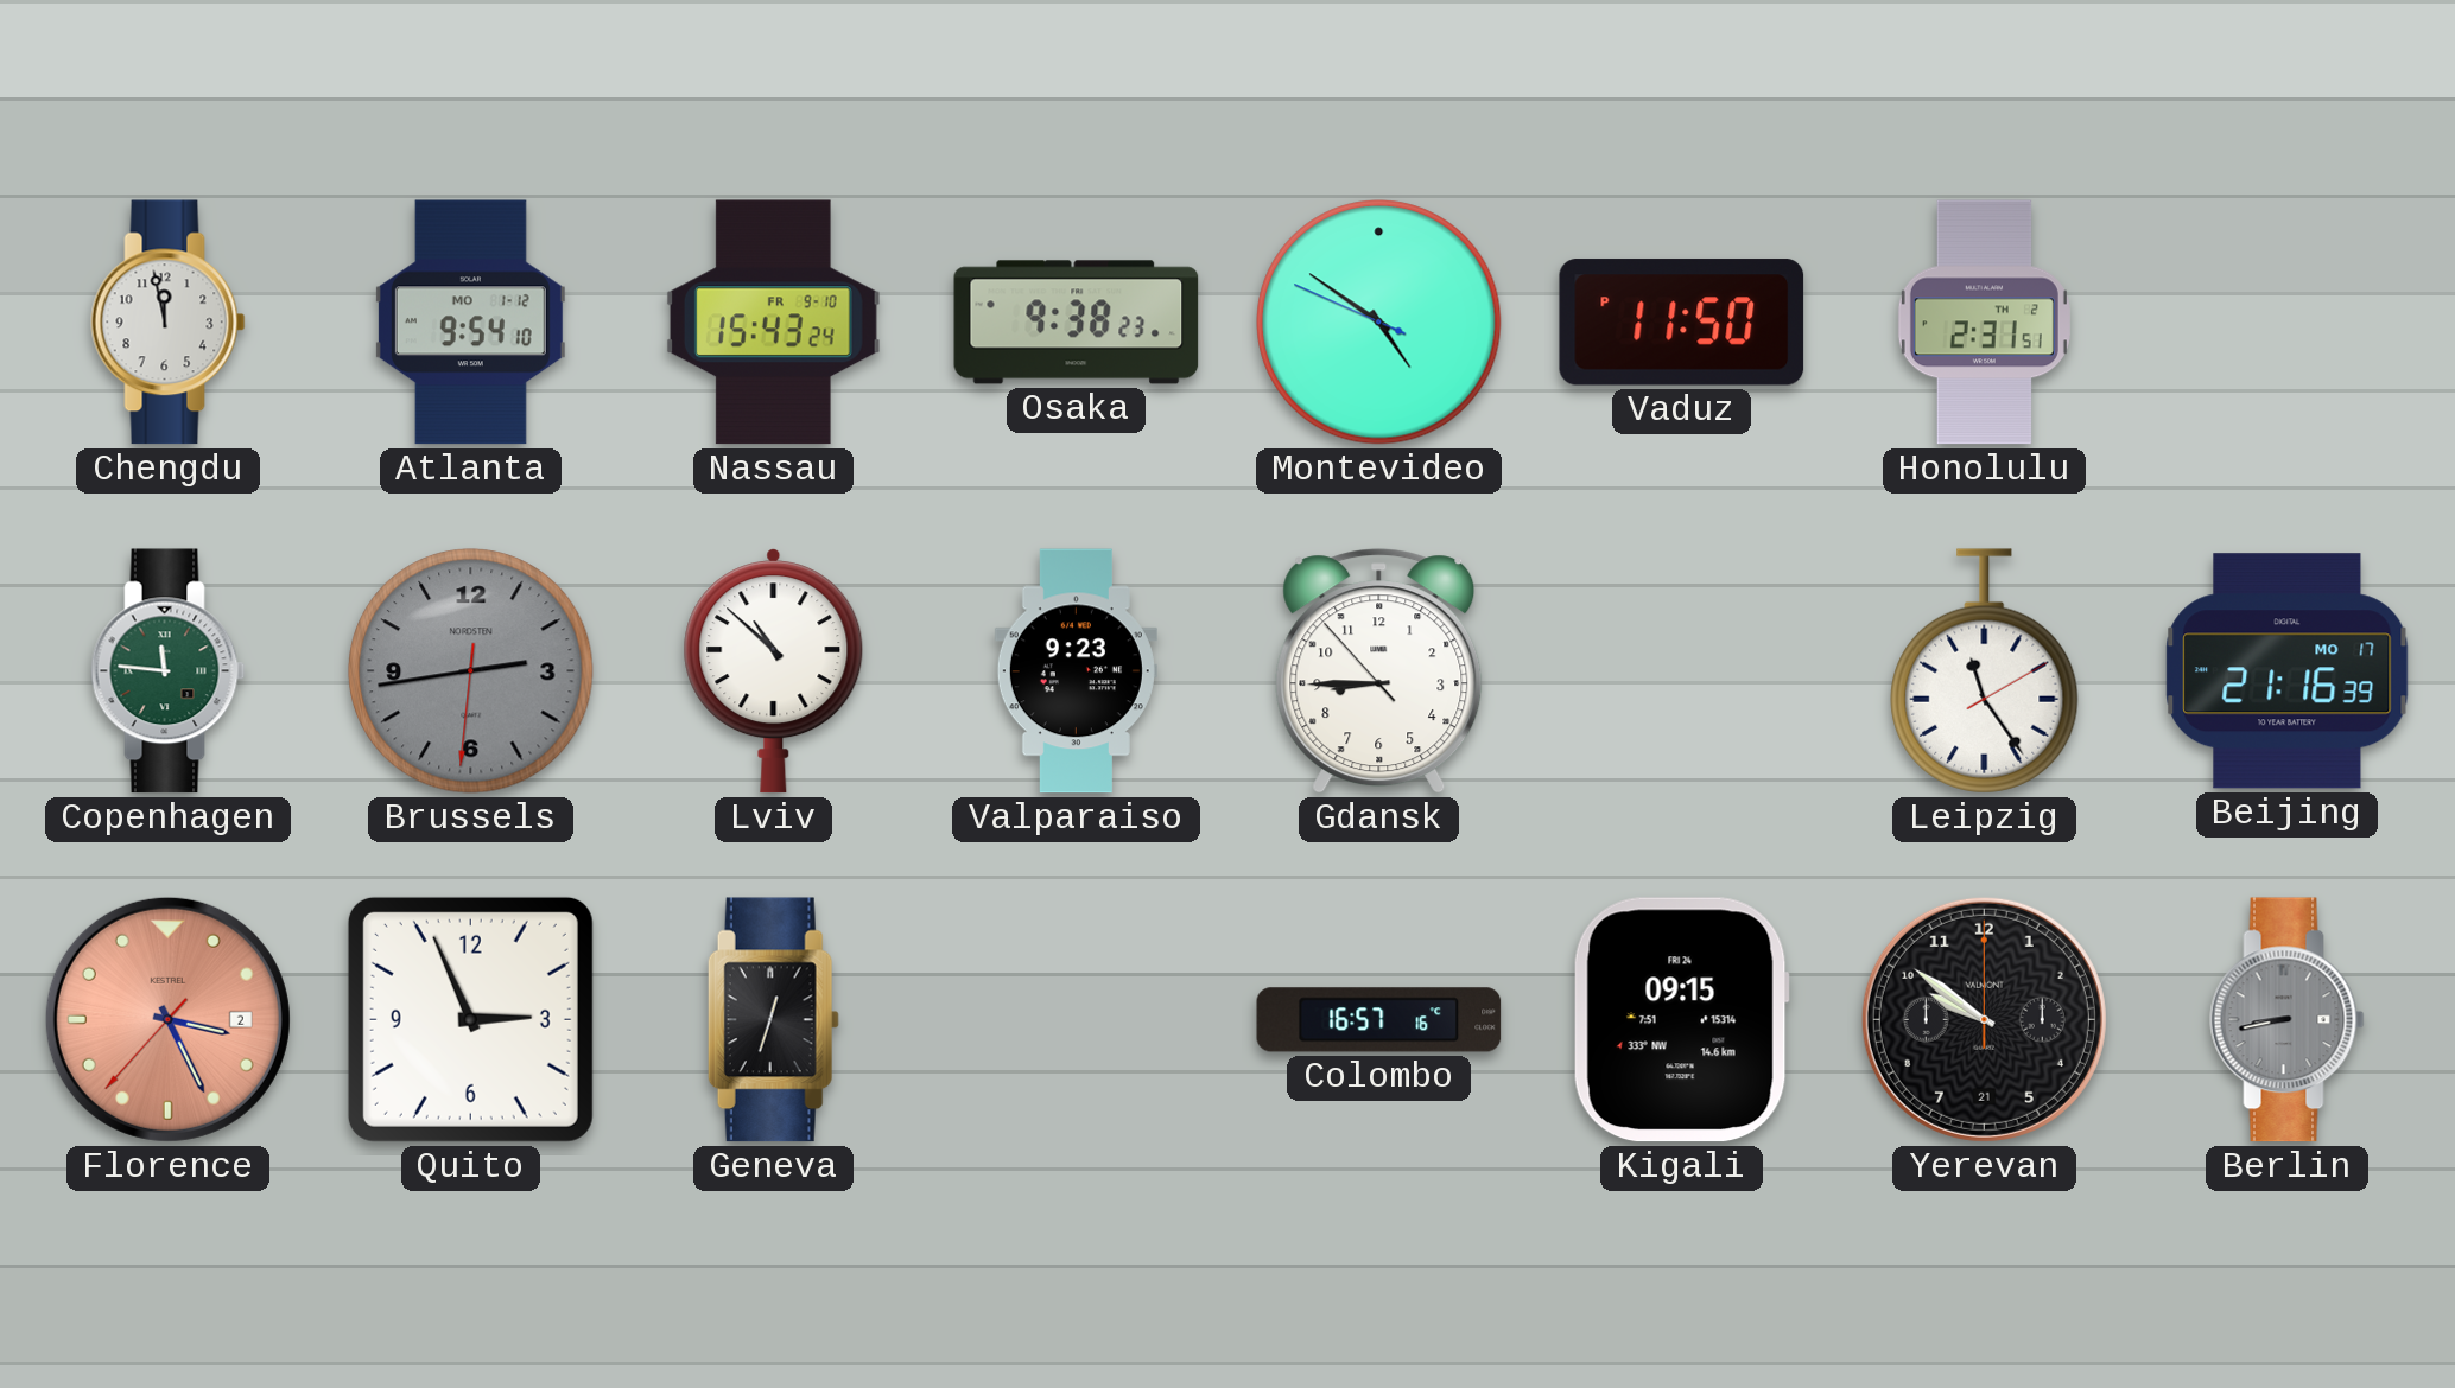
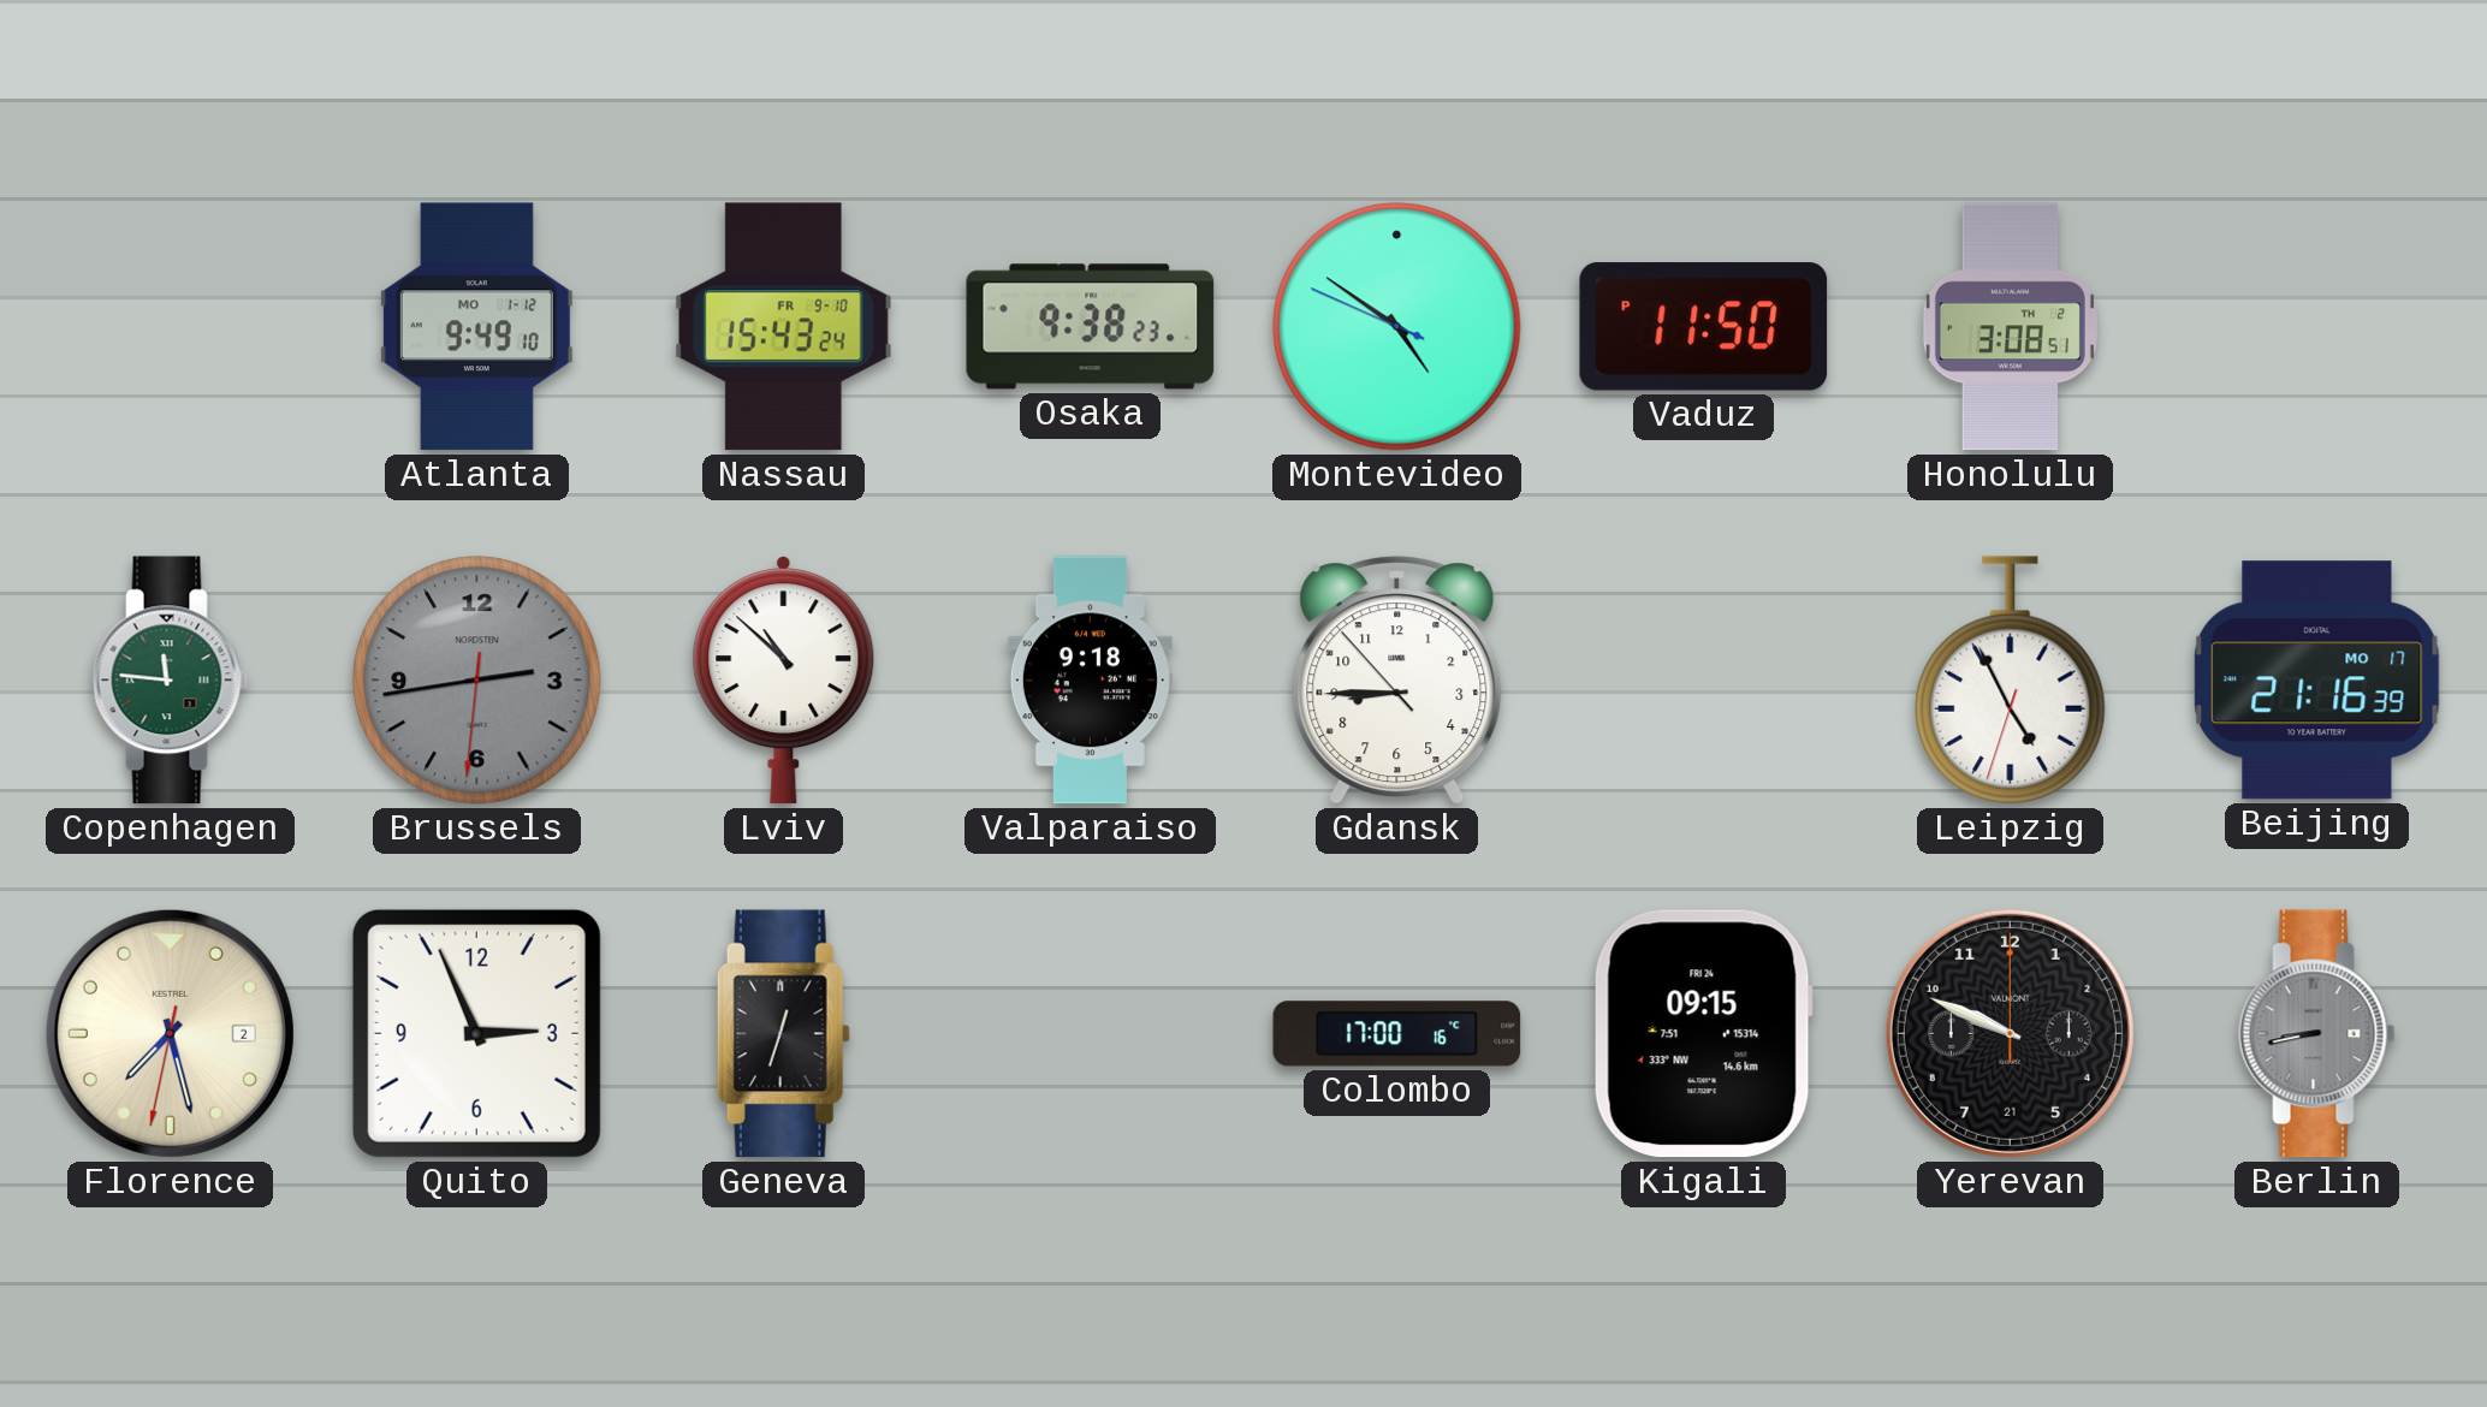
Chengdu: 11:58 -> none (169, 323)
Atlanta: 9:54 -> 9:49 (476, 327)
Honolulu: 2:31 -> 3:08 (2010, 327)
Valparaiso: 9:23 -> 9:18 (1090, 681)
Leipzig: 11:24 -> 4:55 (2011, 681)
Florence: 3:25 -> 7:27 (170, 1033)
Florence dial: salmon -> cream (170, 1033)
Colombo: 16:57 -> 17:00 (1397, 1034)
Yerevan: 9:51 -> 9:49 (2010, 1033)
